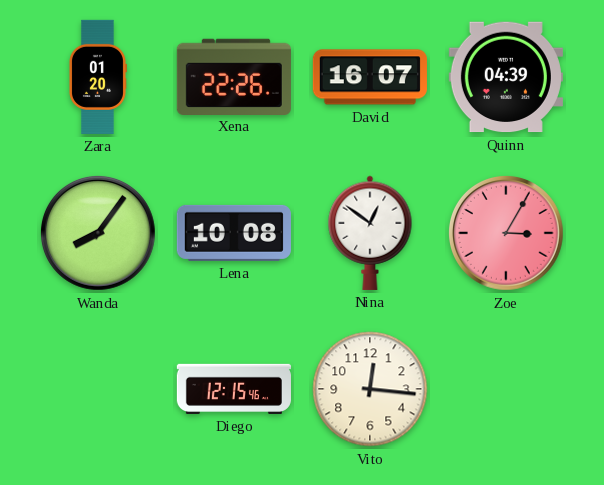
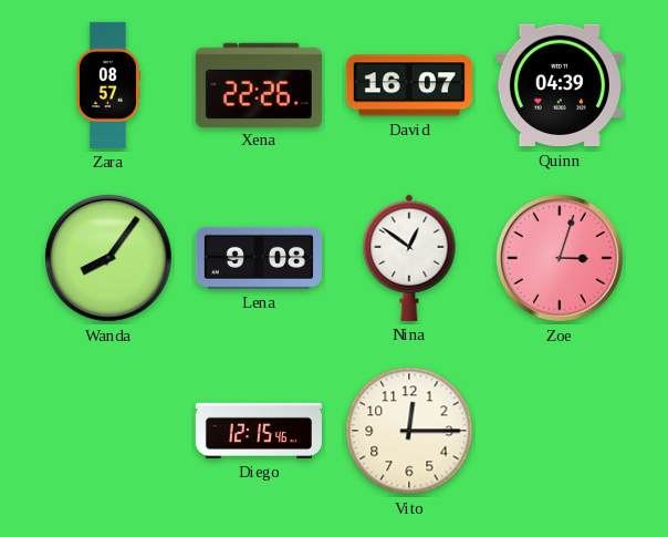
Zara: 01:20 -> 08:57 (108, 85)
Lena: 10:08 -> 9:08 (259, 258)
Zoe: 3:05 -> 3:03 (560, 258)
Vito: 12:16 -> 12:15 (409, 431)
